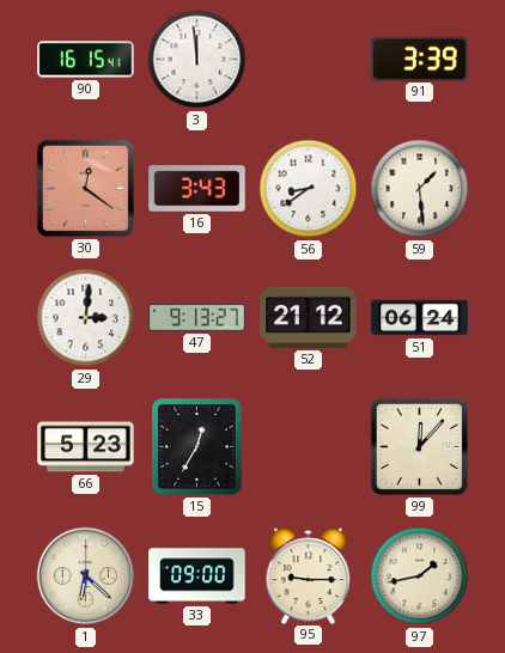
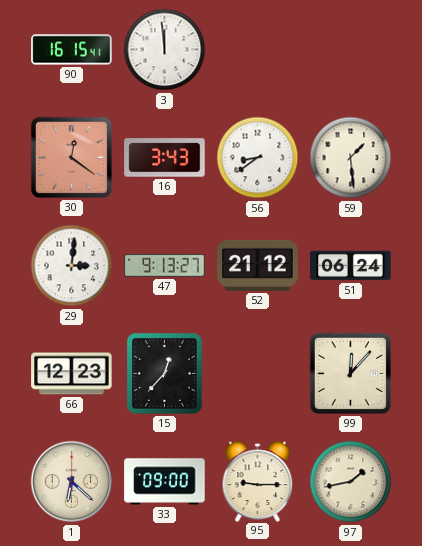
91: 3:39 -> none (420, 59)
66: 5:23 -> 12:23 (72, 374)
15: 12:35 -> 12:37 (165, 374)
